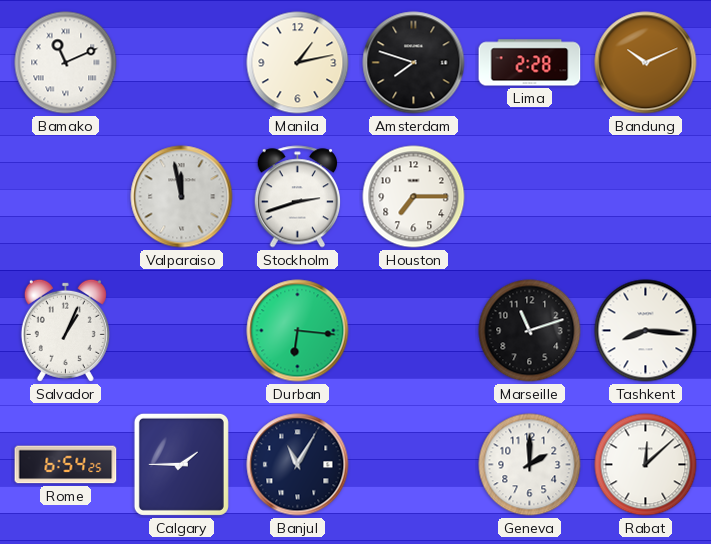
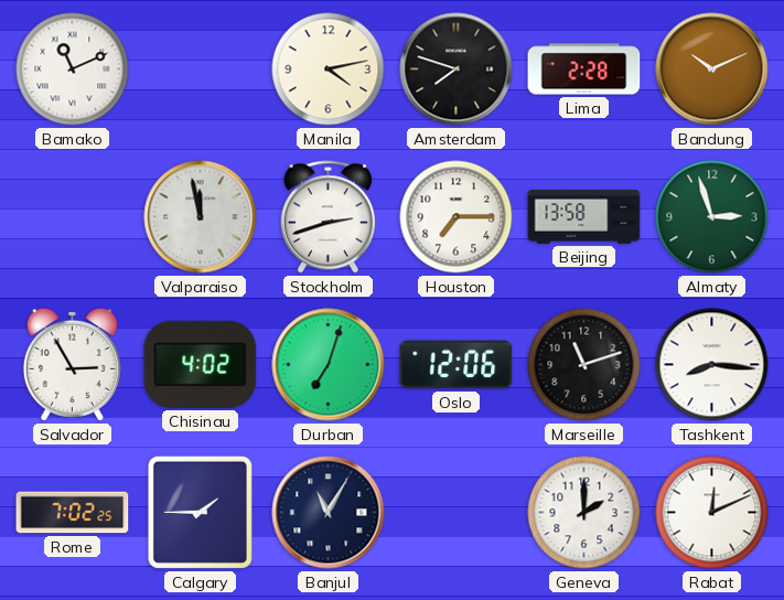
Manila: 1:13 -> 4:13 (329, 69)
Beijing: none -> 13:58 (584, 216)
Almaty: none -> 2:57 (712, 217)
Salvador: 1:04 -> 2:55 (72, 364)
Chisinau: none -> 4:02 (201, 364)
Durban: 6:16 -> 7:03 (329, 365)
Oslo: none -> 12:06 (457, 365)
Rome: 6:54 -> 7:02 (73, 513)
Rabat: 12:08 -> 12:11 (712, 513)
